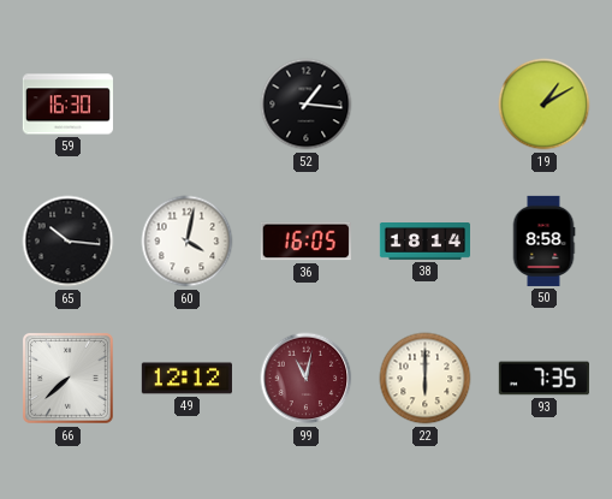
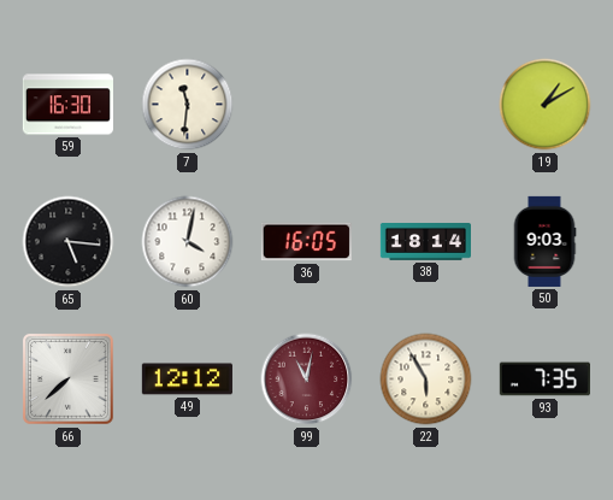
7: none -> 11:31 (188, 105)
52: 1:16 -> none (307, 105)
65: 10:16 -> 5:16 (69, 242)
50: 8:58 -> 9:03 (544, 241)
22: 6:00 -> 5:55 (426, 380)
